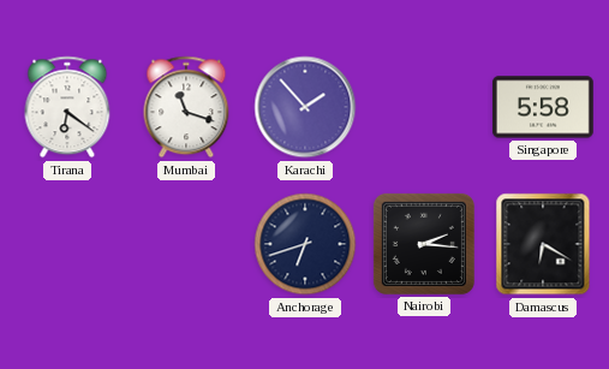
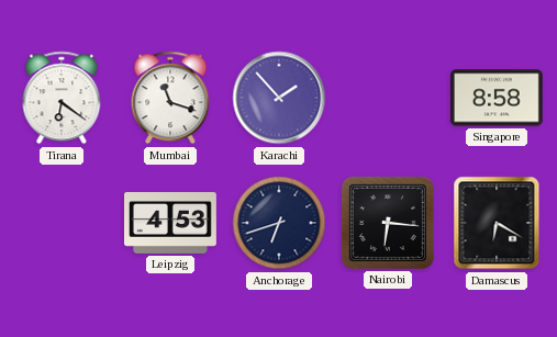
Singapore: 5:58 -> 8:58 (497, 98)
Leipzig: none -> 4:53 (171, 223)
Nairobi: 2:16 -> 6:16 (388, 223)
